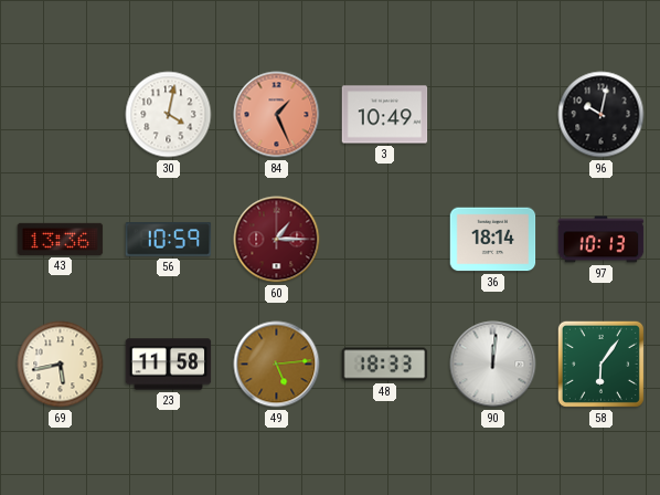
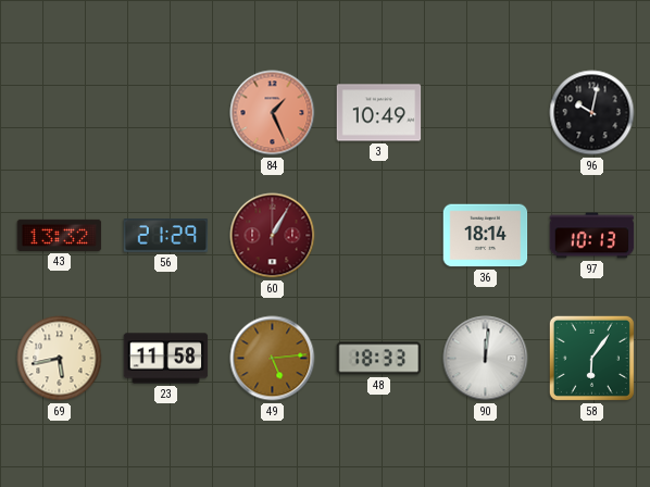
30: 4:02 -> none (169, 115)
43: 13:36 -> 13:32 (60, 235)
56: 10:59 -> 21:29 (166, 236)
60: 1:15 -> 1:05 (273, 236)
